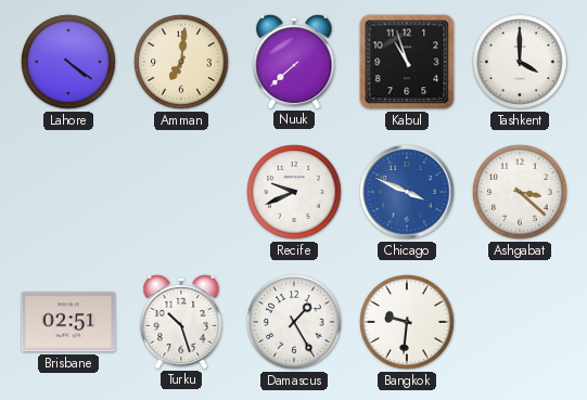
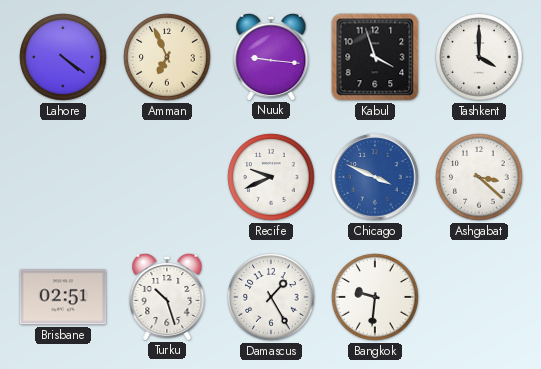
Amman: 7:01 -> 6:56 (167, 57)
Nuuk: 7:38 -> 9:16 (271, 56)
Kabul: 10:57 -> 3:57 (375, 57)
